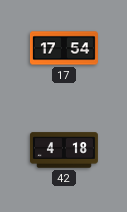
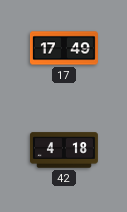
17: 17:54 -> 17:49 (64, 48)
